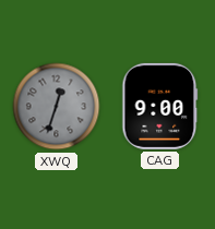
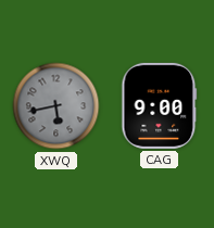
XWQ: 12:33 -> 5:43 (56, 106)
